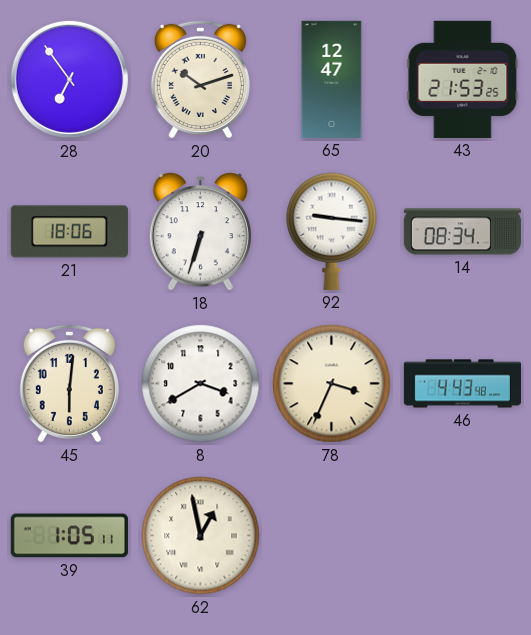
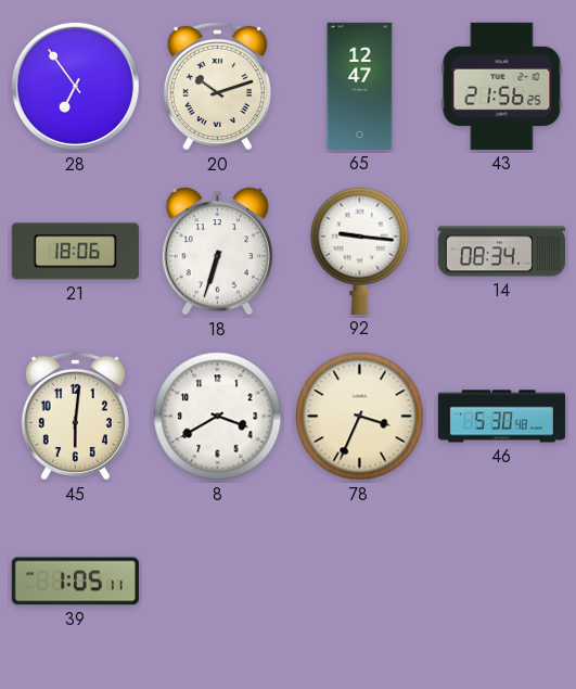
43: 21:53 -> 21:56 (502, 86)
46: 4:43 -> 5:30 (501, 417)
62: 12:58 -> none (201, 536)
